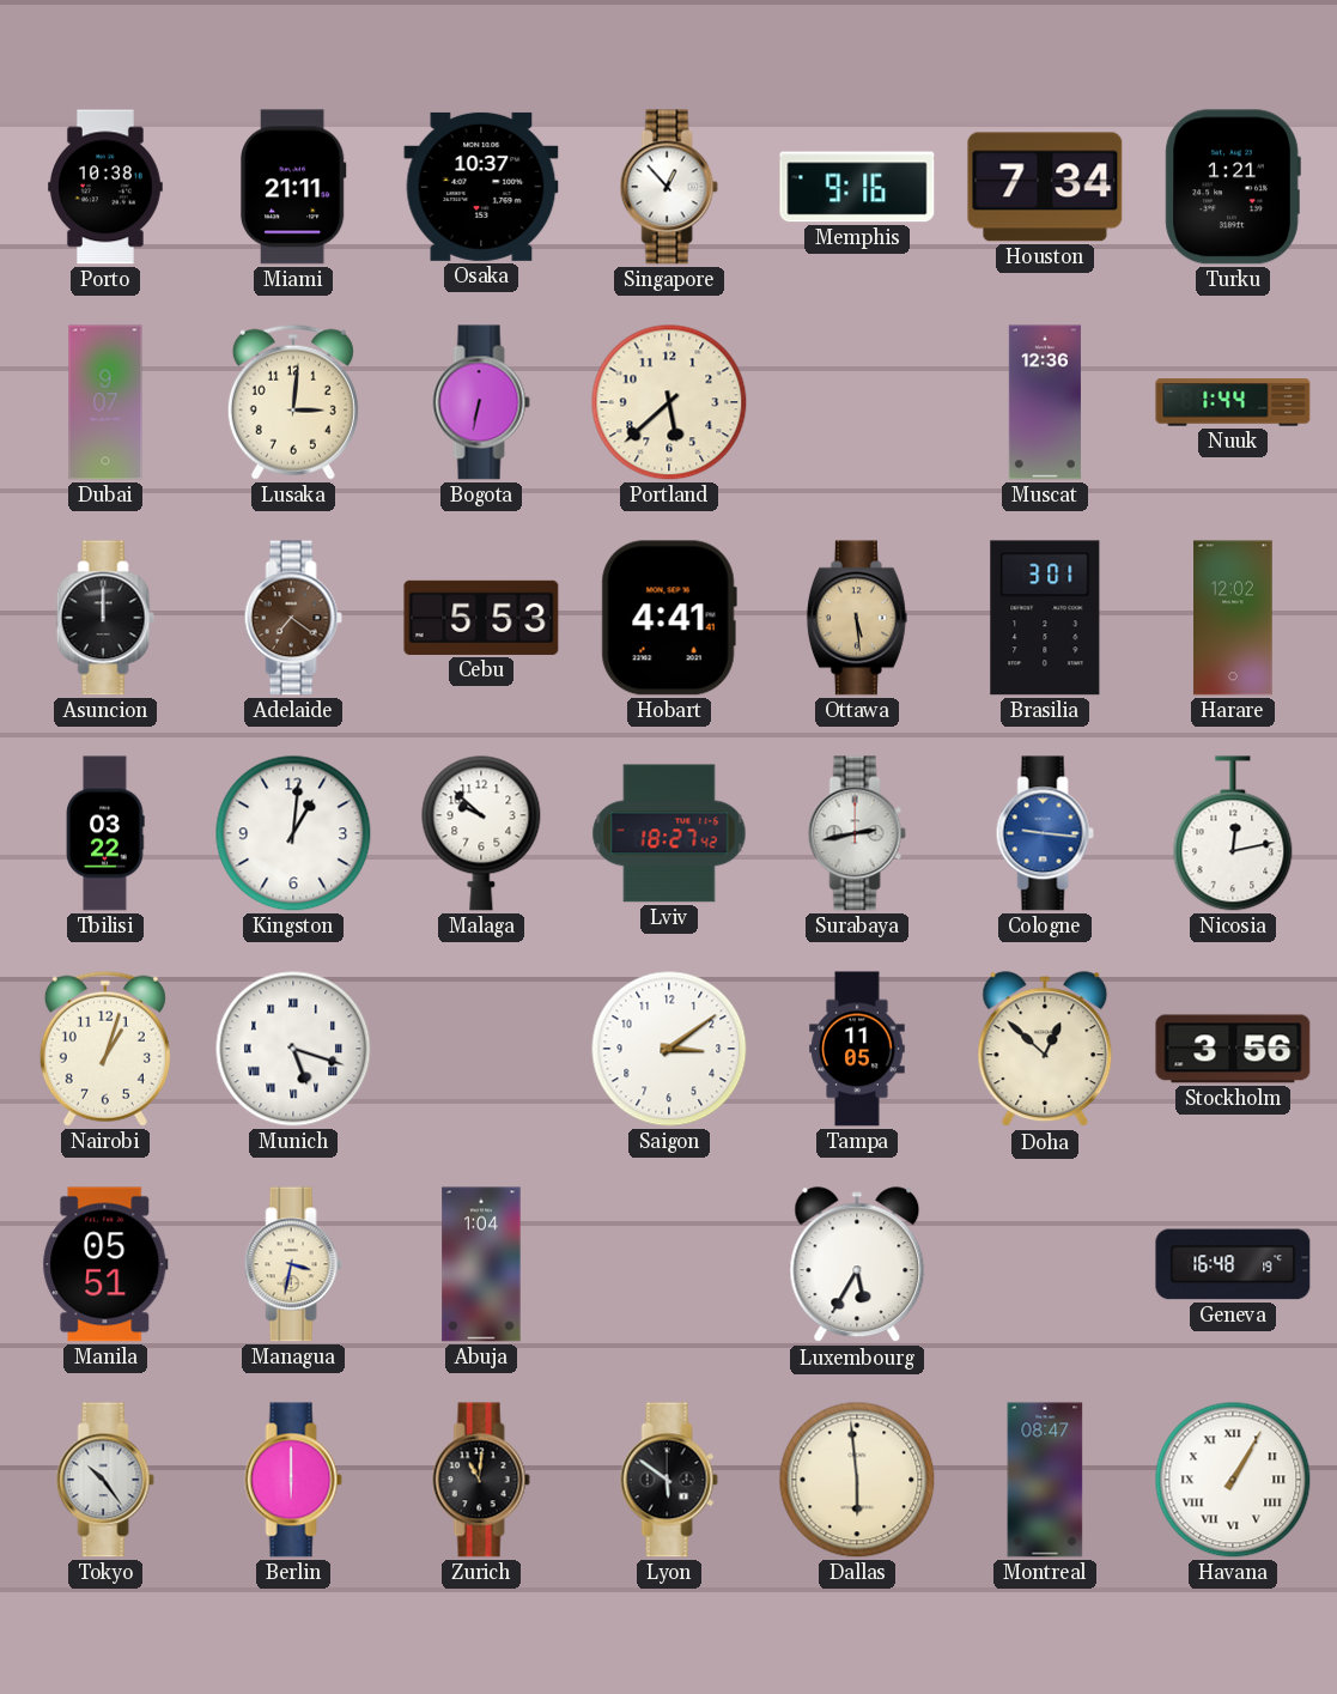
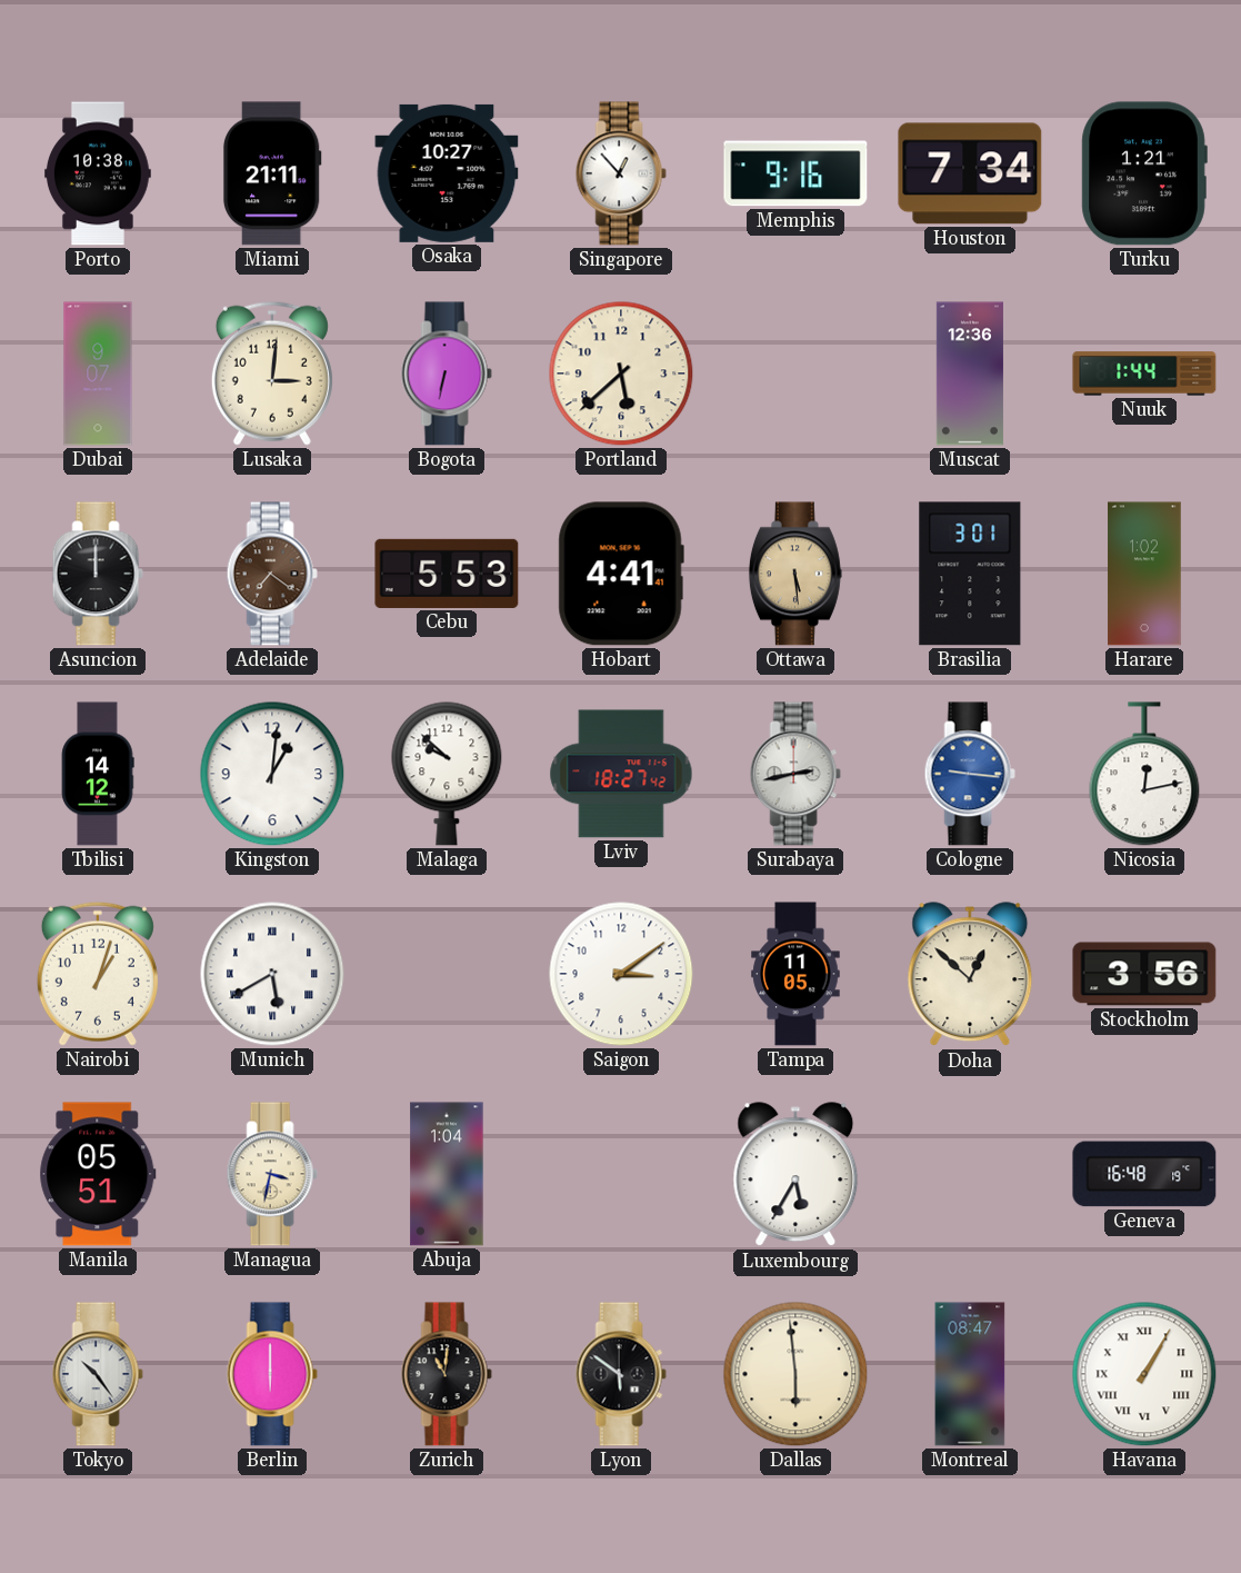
Osaka: 10:37 -> 10:27 (447, 173)
Harare: 12:02 -> 1:02 (1144, 574)
Tbilisi: 03:22 -> 14:12 (98, 774)
Munich: 5:18 -> 5:40 (272, 974)
